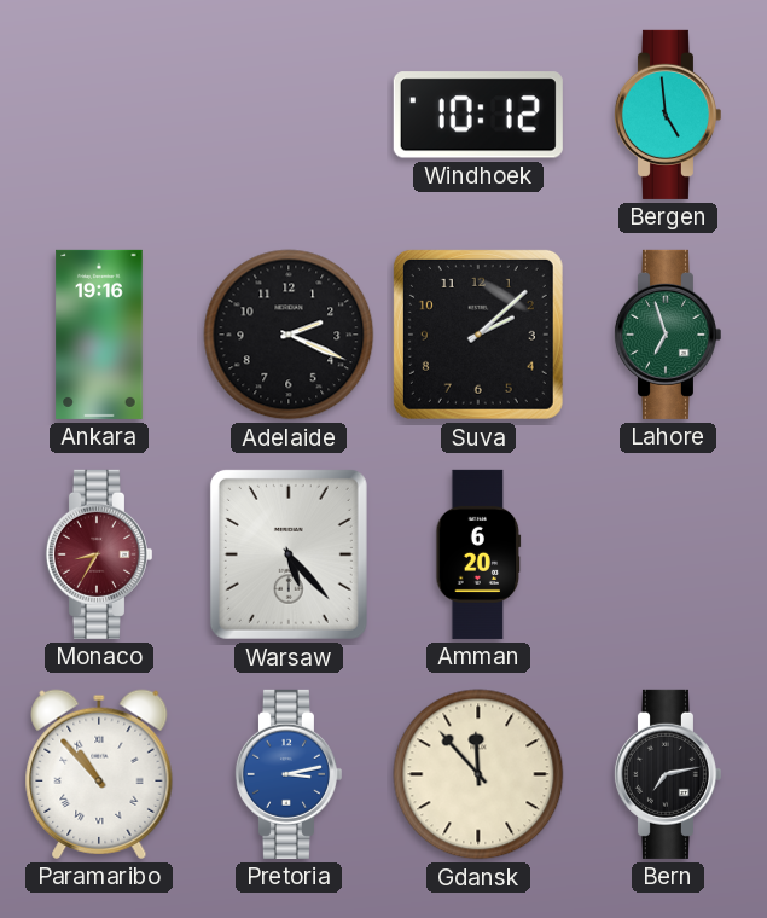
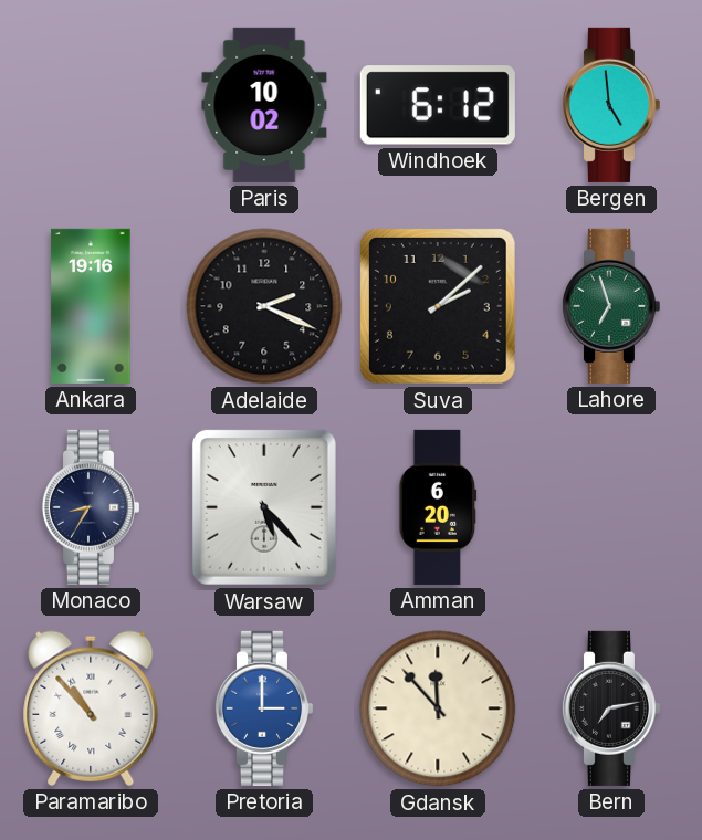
Paris: none -> 10:02 (264, 105)
Windhoek: 10:12 -> 6:12 (438, 105)
Monaco dial: burgundy -> navy (90, 507)
Pretoria: 3:13 -> 3:00 (263, 708)
